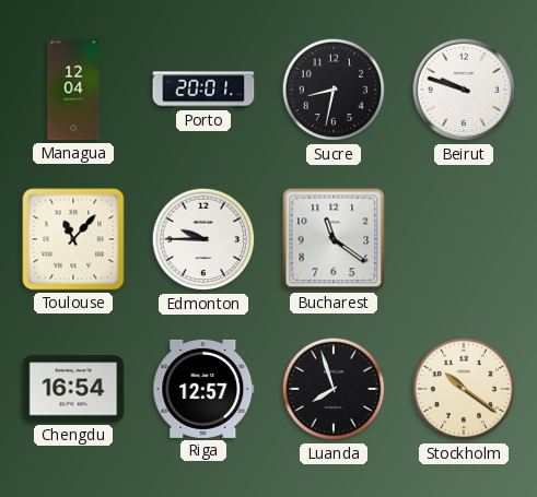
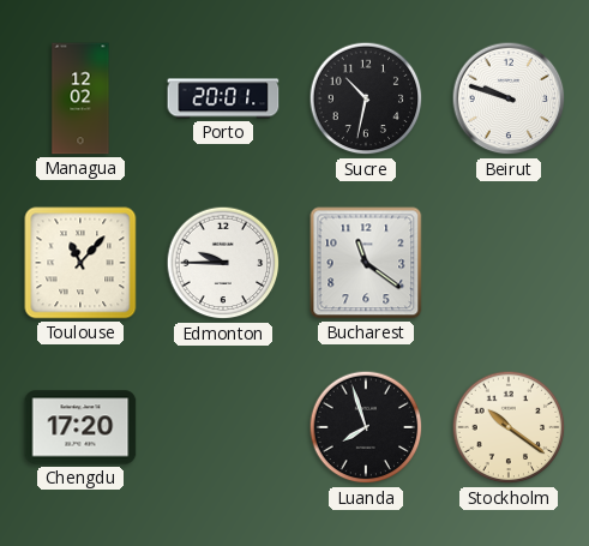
Managua: 12:04 -> 12:02 (80, 98)
Sucre: 8:32 -> 10:32 (366, 98)
Chengdu: 16:54 -> 17:20 (80, 427)
Riga: 12:57 -> none (203, 389)
